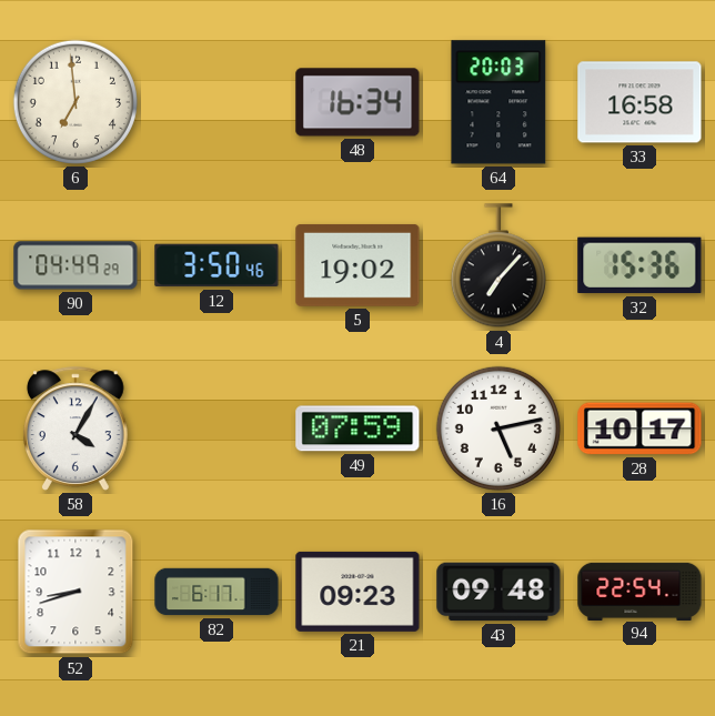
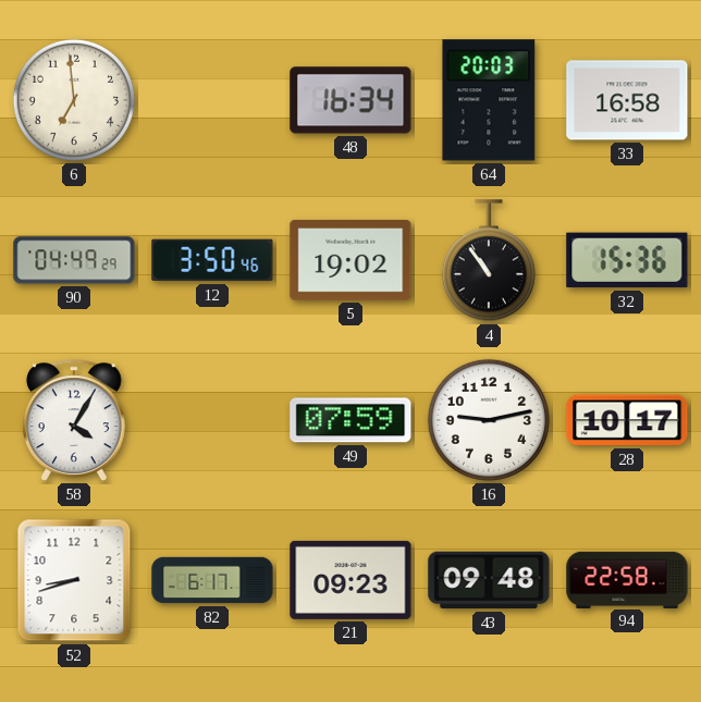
4: 7:07 -> 10:54 (489, 261)
16: 5:13 -> 9:13 (489, 420)
94: 22:54 -> 22:58 (627, 579)
